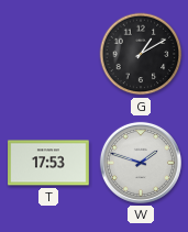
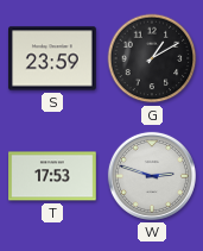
S: none -> 23:59 (53, 58)
W: 1:48 -> 2:48 (152, 176)
